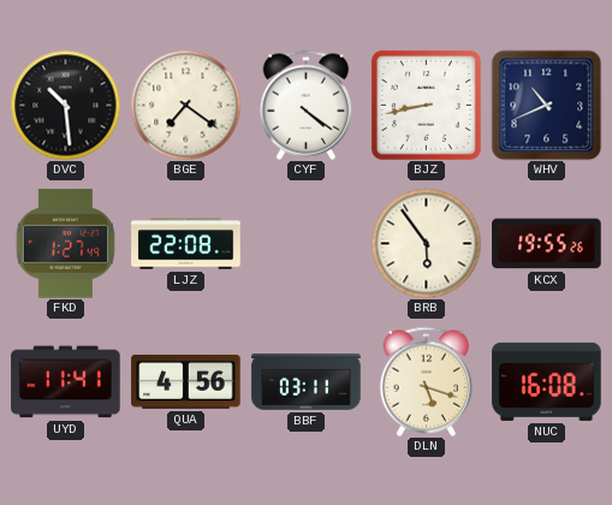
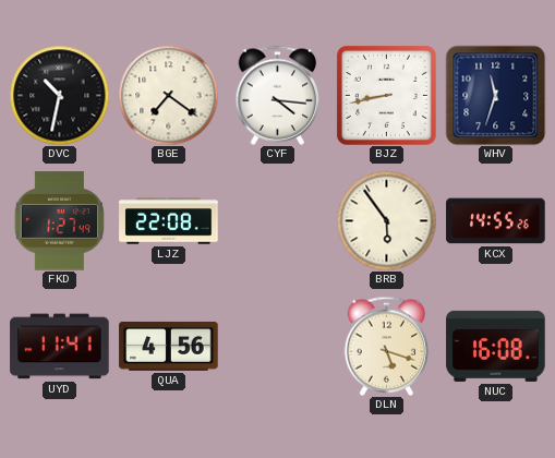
DVC: 10:29 -> 10:32 (59, 95)
CYF: 4:21 -> 4:16 (278, 95)
WHV: 10:41 -> 11:33 (495, 95)
KCX: 19:55 -> 14:55 (496, 221)
BBF: 03:11 -> none (307, 382)
